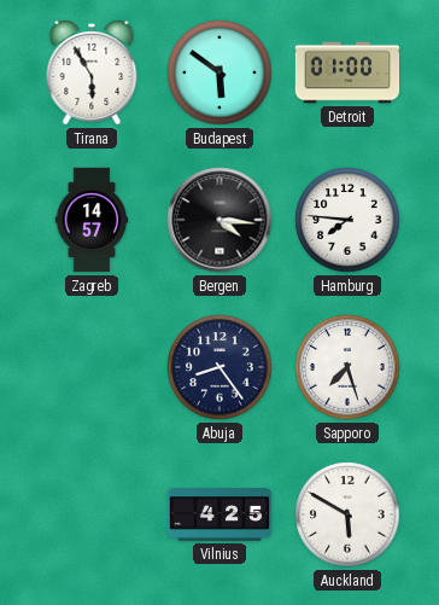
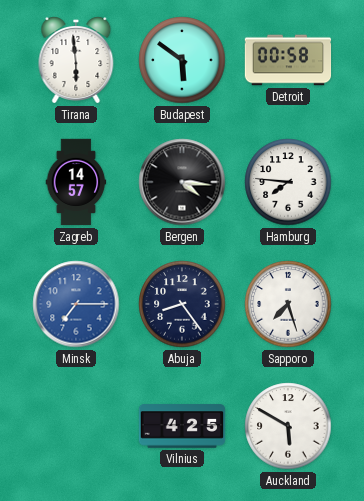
Tirana: 5:55 -> 5:59 (76, 60)
Detroit: 01:00 -> 00:58 (288, 60)
Minsk: none -> 7:15 (76, 304)
